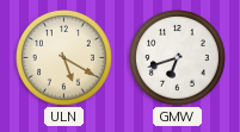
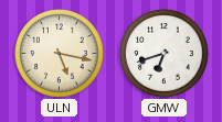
ULN: 5:20 -> 5:17 (60, 54)
